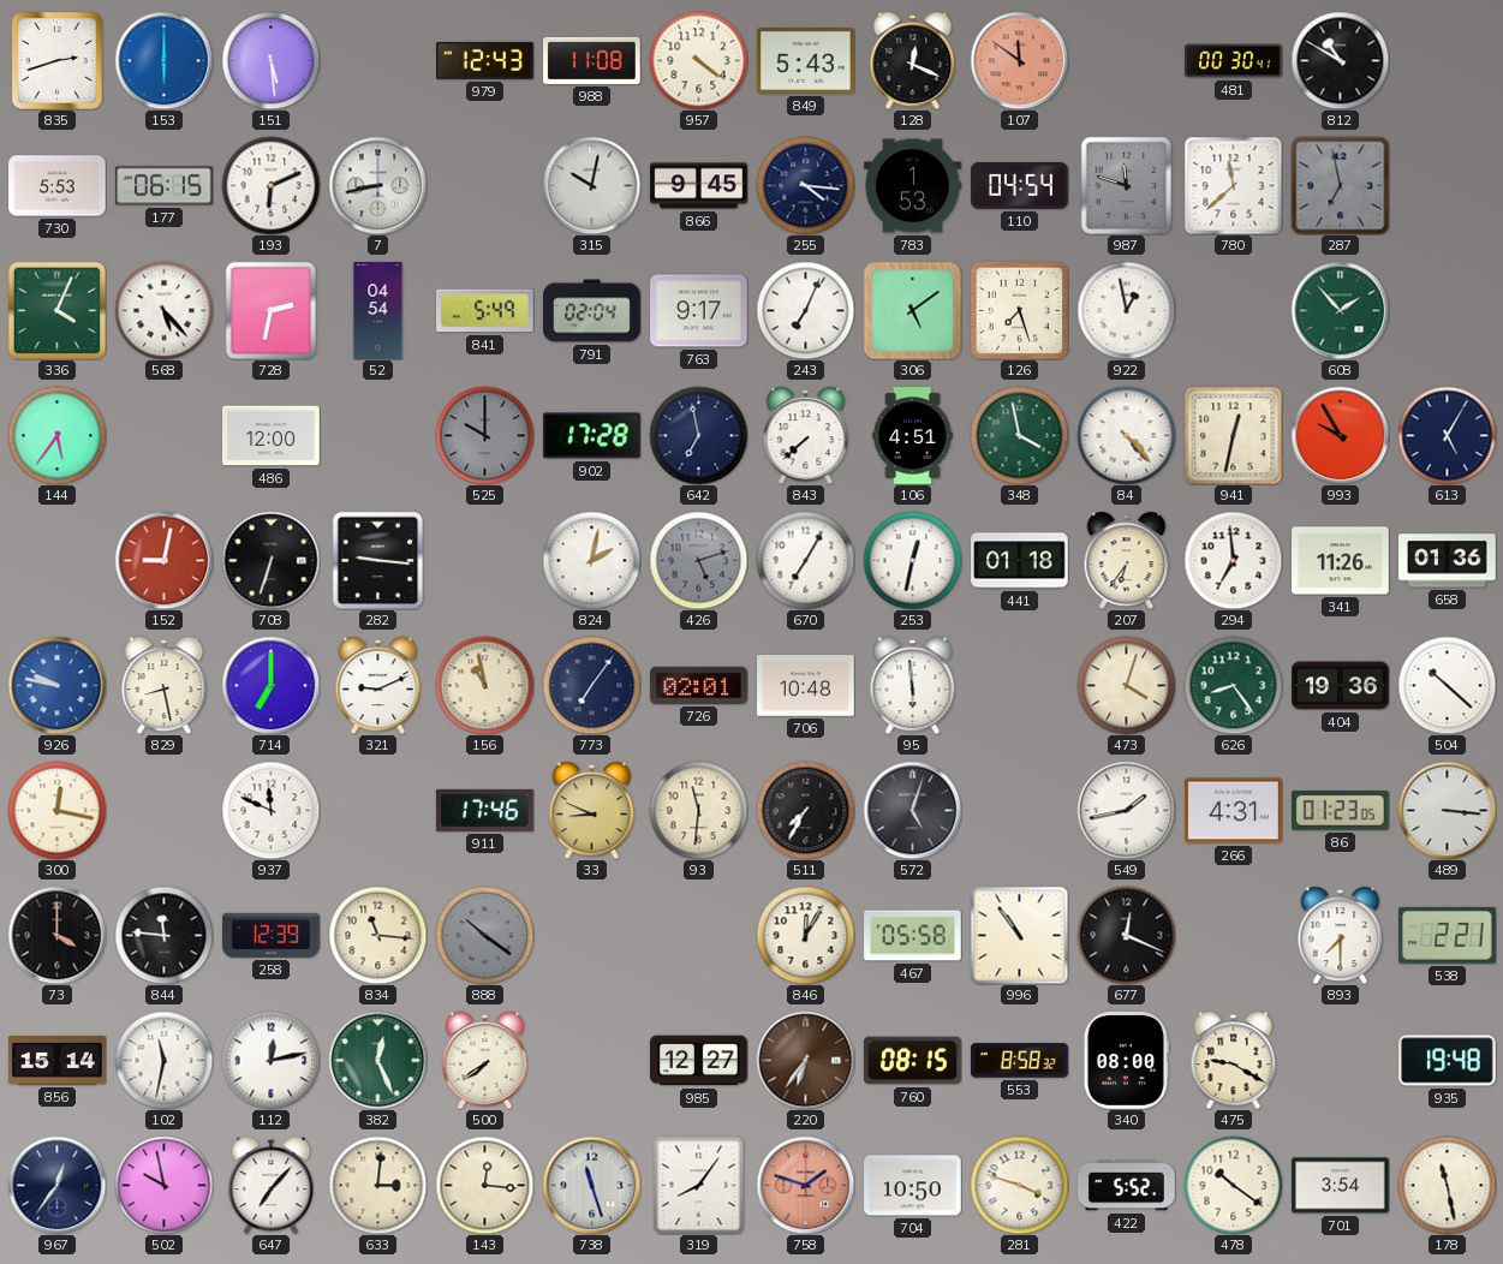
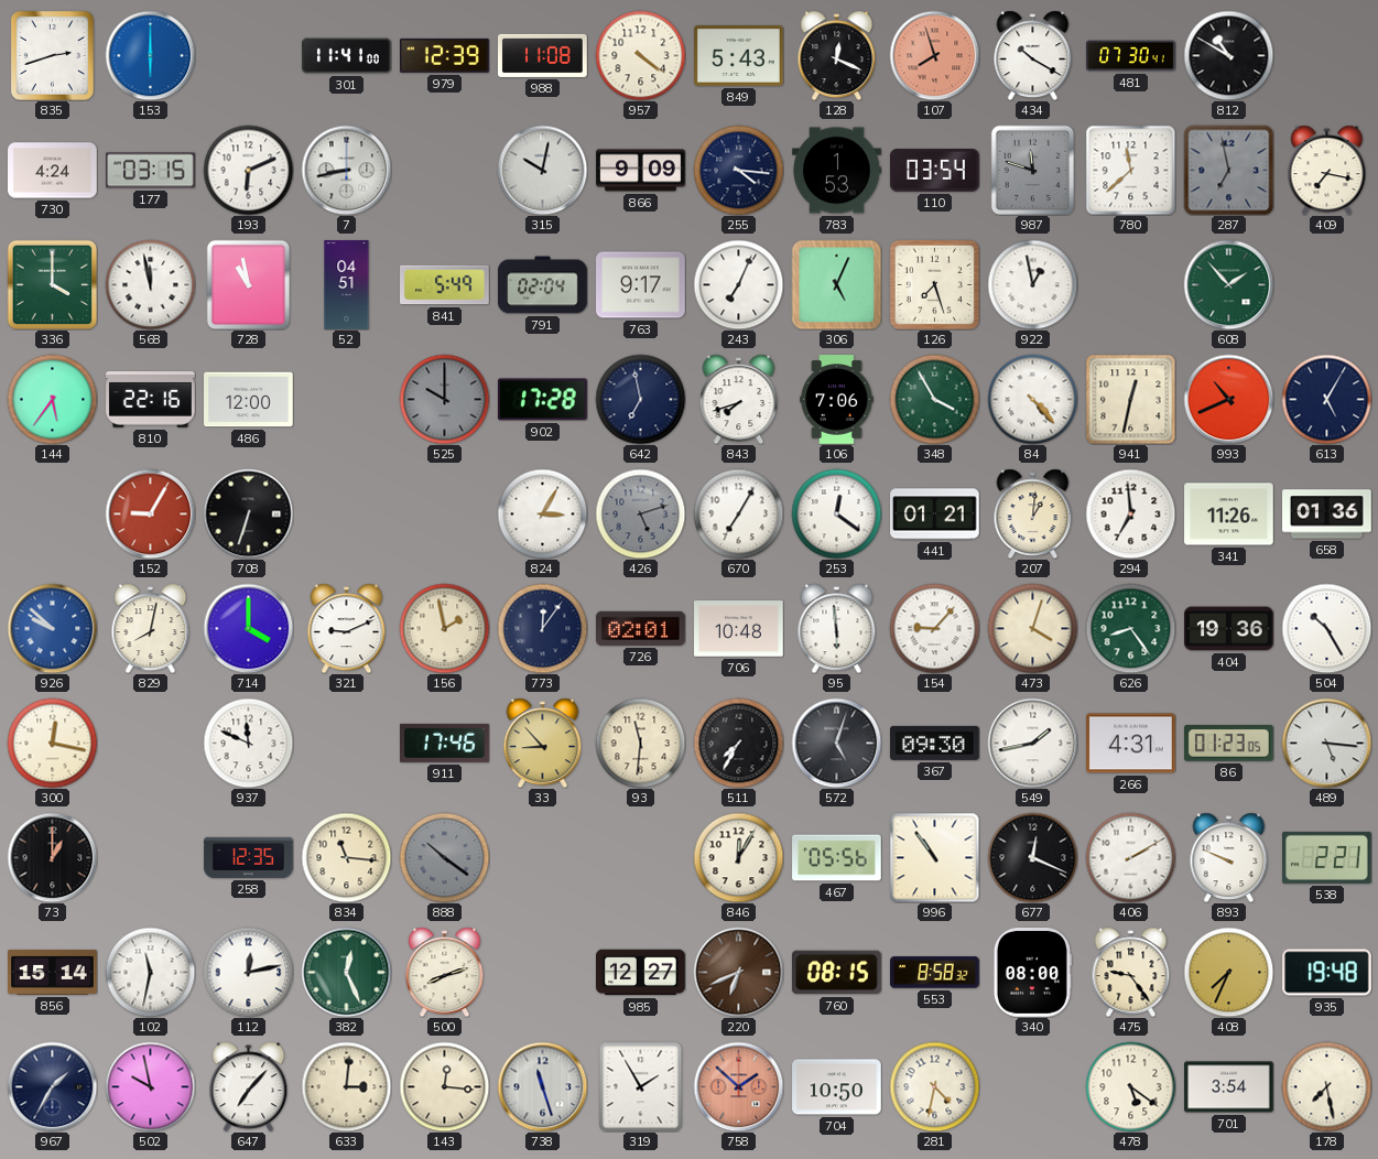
151: 5:29 -> none (270, 60)
301: none -> 11:41 (347, 56)
979: 12:43 -> 12:39 (445, 55)
107: 11:51 -> 7:57 (934, 55)
434: none -> 10:20 (1033, 55)
481: 00:30 -> 07:30 (1131, 56)
730: 5:53 -> 4:24 (53, 171)
177: 06:15 -> 03:15 (151, 171)
866: 9:45 -> 9:09 (641, 171)
110: 04:54 -> 03:54 (935, 171)
409: none -> 7:17 (1327, 170)
336: 4:04 -> 4:00 (52, 284)
568: 5:23 -> 11:58 (150, 284)
728: 2:32 -> 10:58 (249, 284)
52: 04:54 -> 04:51 (347, 285)
306: 5:09 -> 5:04 (836, 284)
810: none -> 22:16 (151, 400)
843: 7:38 -> 7:42 (739, 399)
106: 4:51 -> 7:06 (837, 400)
348: 3:58 -> 3:55 (934, 399)
993: 9:55 -> 10:41 (1228, 399)
152: 9:02 -> 9:05 (150, 513)
282: 9:16 -> none (378, 560)
824: 2:02 -> 3:05 (542, 513)
253: 12:32 -> 12:21 (836, 513)
441: 01:18 -> 01:21 (935, 514)
207: 6:36 -> 1:01 (1033, 513)
926: 9:47 -> 9:52 (52, 628)
829: 8:28 -> 8:02 (151, 628)
714: 7:00 -> 4:00 (248, 628)
156: 10:58 -> 1:58 (444, 628)
773: 7:06 -> 12:06 (542, 628)
154: none -> 9:07 (934, 628)
504: 10:22 -> 10:25 (1326, 628)
33: 8:49 -> 8:53 (543, 743)
367: none -> 09:30 (935, 743)
489: 3:16 -> 5:16 (1326, 743)
73: 4:00 -> 1:00 (52, 857)
844: 11:46 -> none (163, 935)
258: 12:39 -> 12:35 (249, 857)
467: 05:58 -> 05:56 (837, 858)
406: none -> 2:10 (1130, 857)
893: 7:30 -> 9:49 (1229, 857)
500: 7:39 -> 8:12 (445, 972)
220: 6:36 -> 6:41 (738, 972)
475: 9:20 -> 9:24 (1131, 972)
408: none -> 7:34 (1228, 972)
967: 12:36 -> 1:35 (52, 1086)
319: 8:06 -> 1:55 (641, 1086)
758: 1:48 -> 1:52 (738, 1086)
281: 3:48 -> 4:32 (934, 1086)
422: 5:52 -> none (1127, 1186)
478: 10:21 -> 5:21 (1130, 1086)
178: 11:28 -> 7:28 (1326, 1086)
